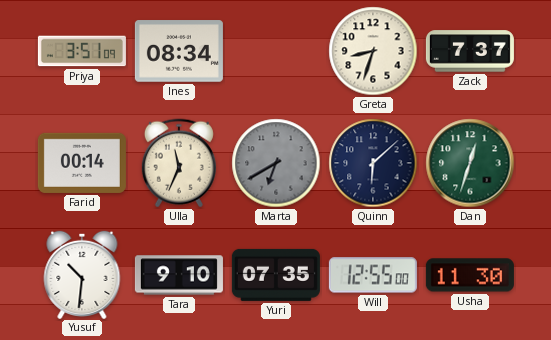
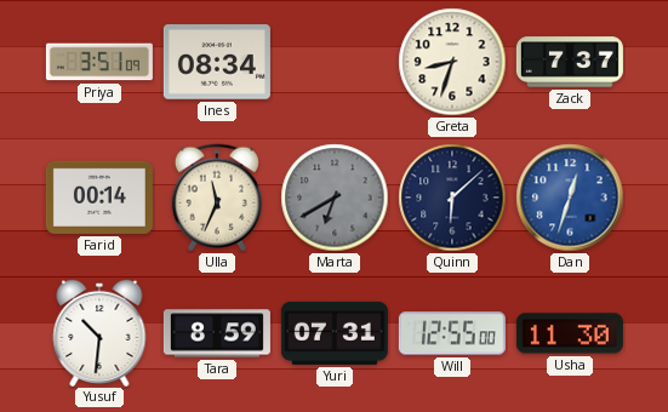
Dan dial: green -> blue (570, 198)
Tara: 9:10 -> 8:59 (217, 333)
Yuri: 07:35 -> 07:31 (335, 333)
